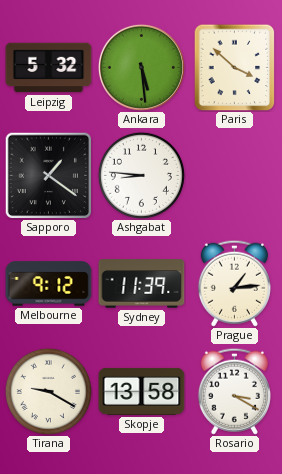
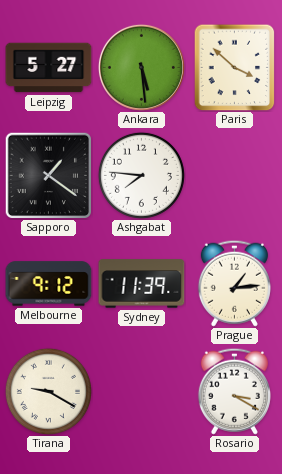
Leipzig: 5:32 -> 5:27 (49, 68)
Ashgabat: 8:46 -> 7:46 (141, 175)
Skopje: 13:58 -> none (142, 391)
